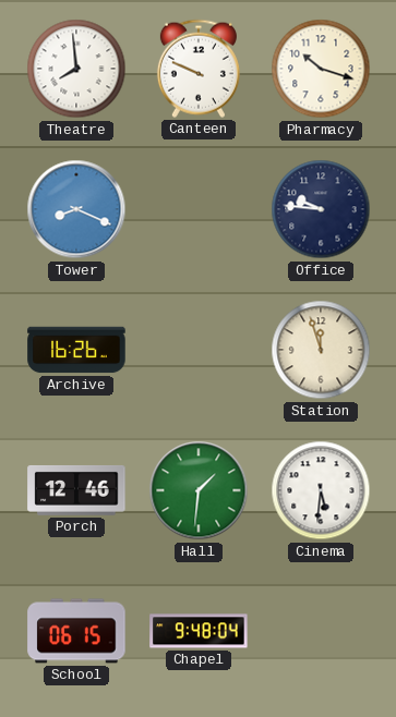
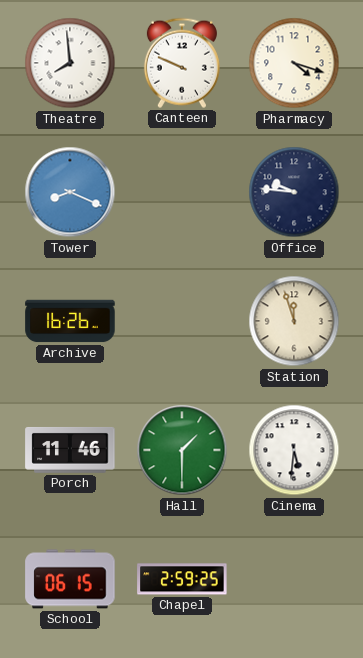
Pharmacy: 10:18 -> 4:18 (294, 63)
Porch: 12:46 -> 11:46 (70, 450)
Hall: 1:31 -> 1:30 (182, 450)
Chapel: 9:48 -> 2:59 (182, 579)
